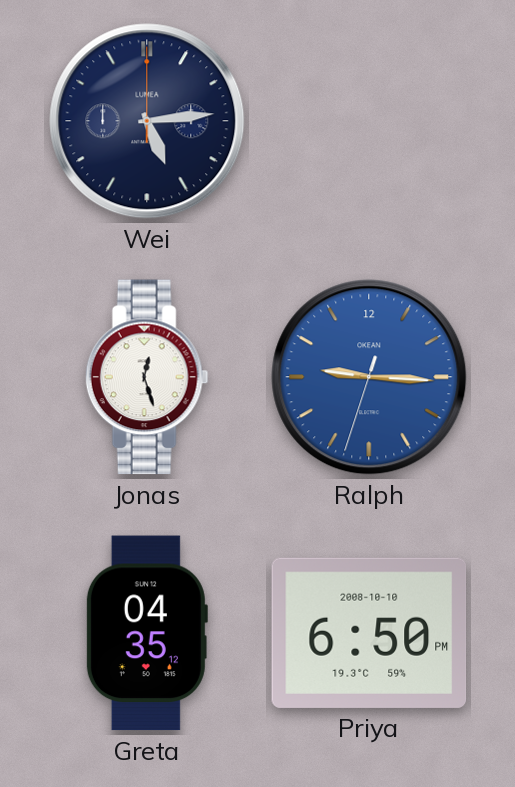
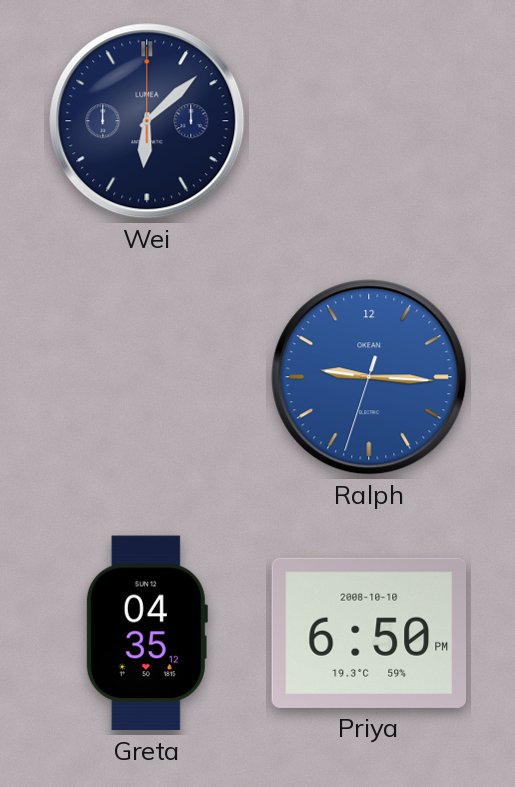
Wei: 5:14 -> 6:08 (147, 121)
Jonas: 12:27 -> none (147, 377)
